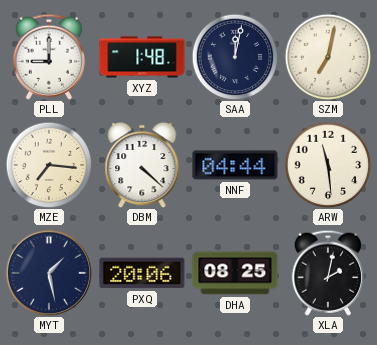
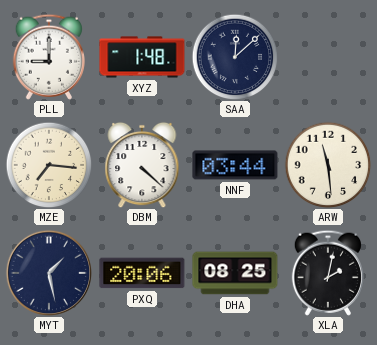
SAA: 12:02 -> 12:08 (235, 57)
SZM: 7:02 -> none (328, 57)
NNF: 04:44 -> 03:44 (235, 165)
